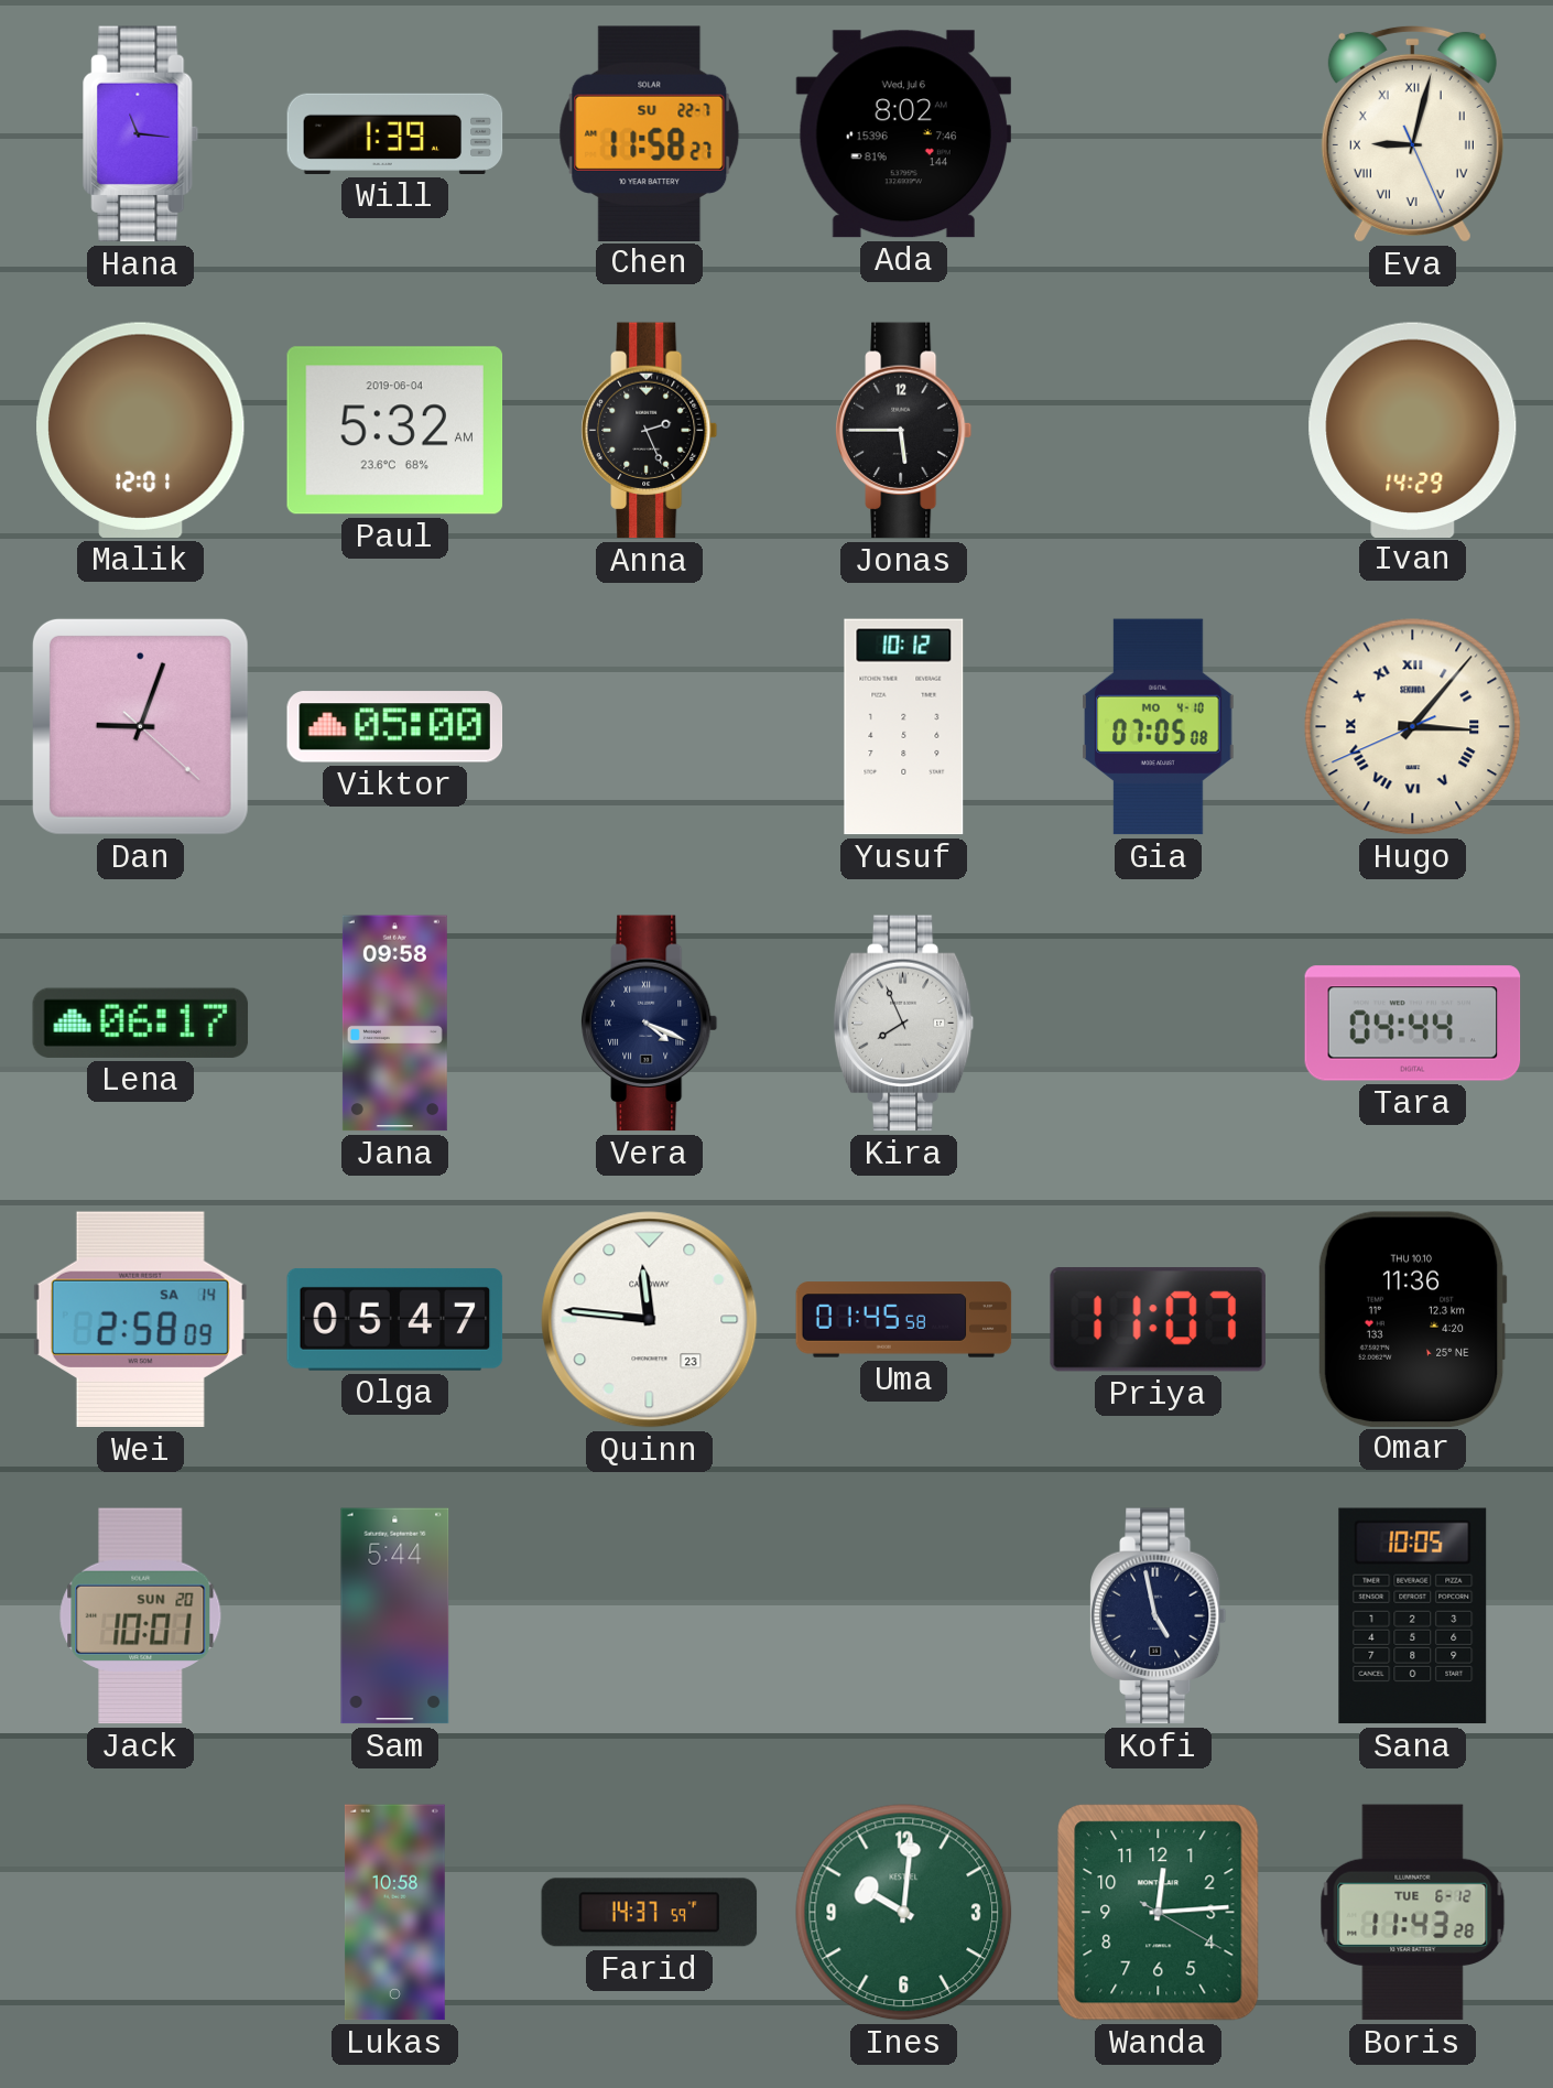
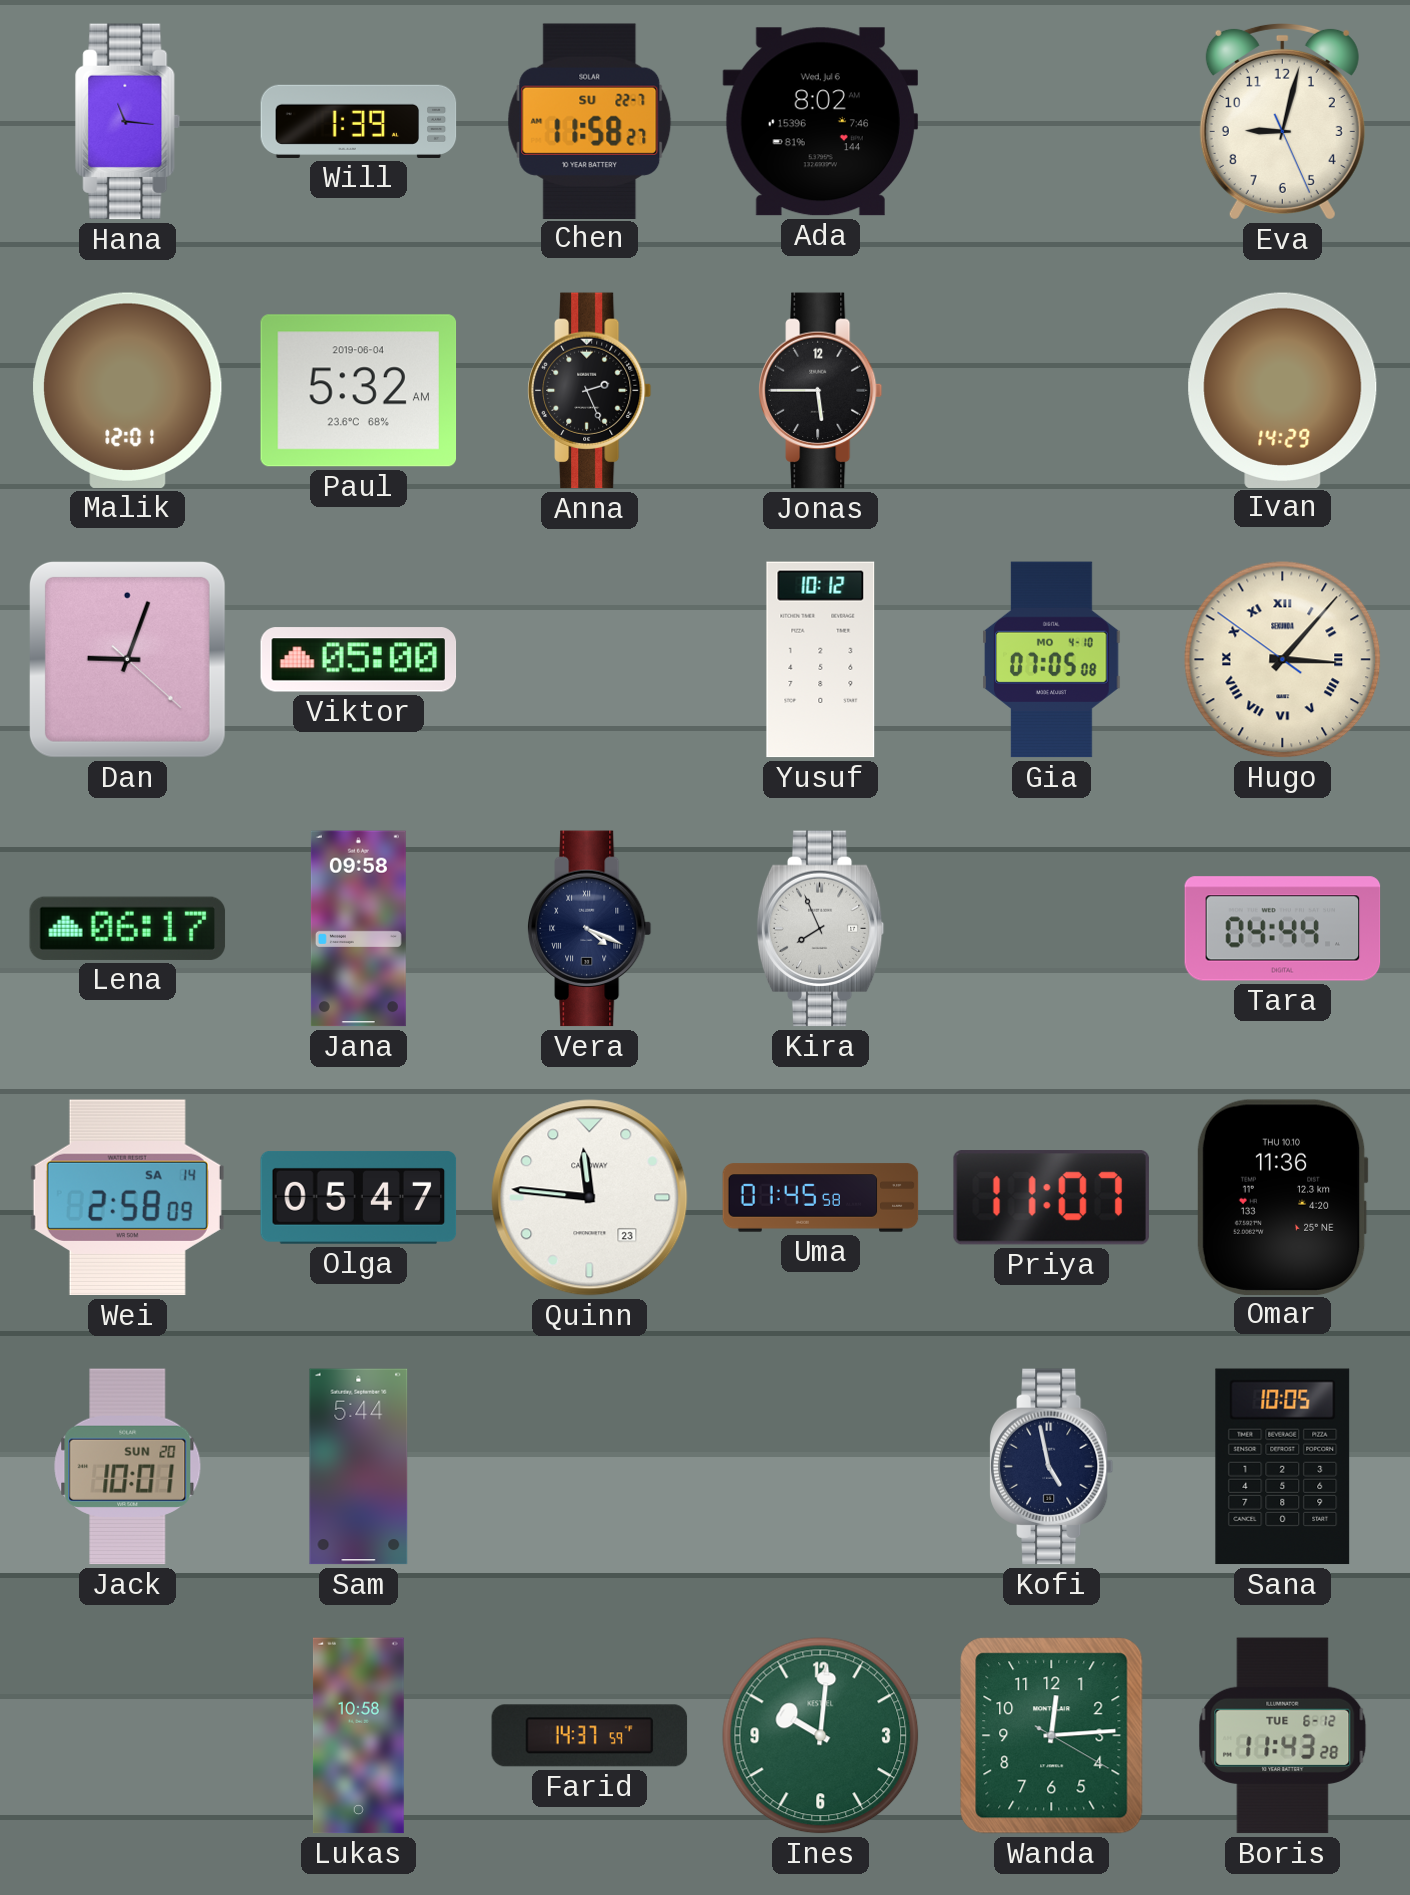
Eva numerals: Roman -> Arabic (1282, 121)
Hugo: 3:06:41 -> 3:06:51 (1283, 660)
